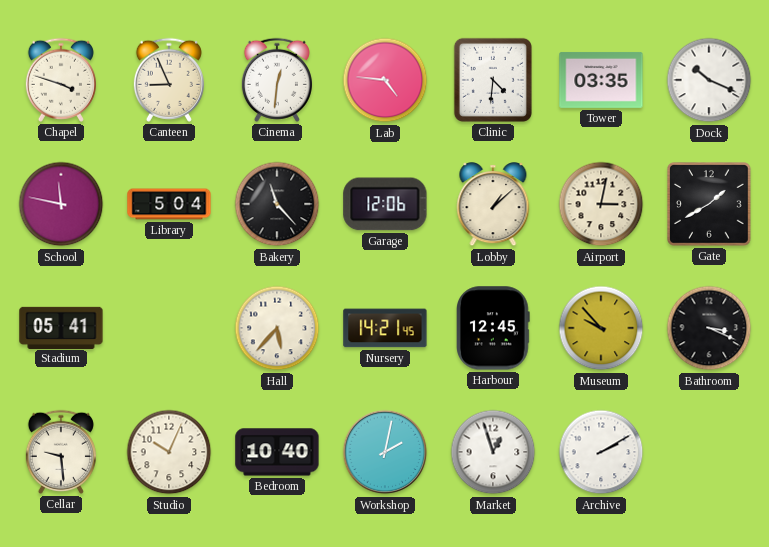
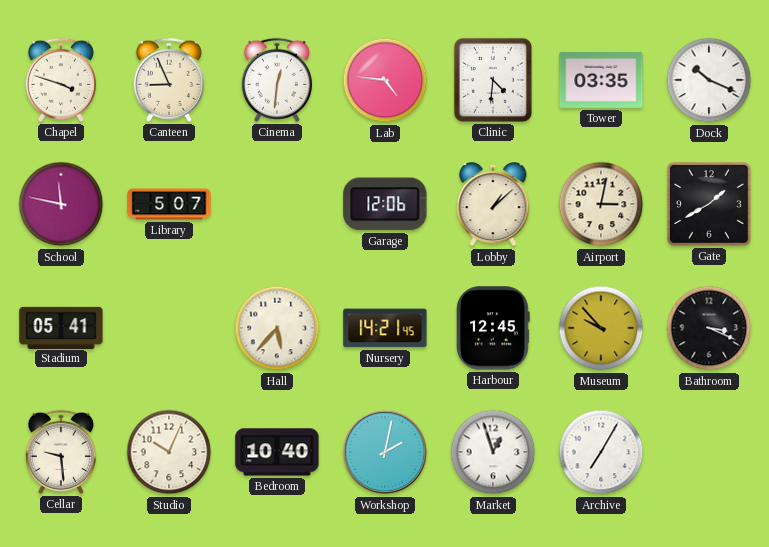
Library: 5:04 -> 5:07 (169, 204)
Bakery: 11:23 -> none (277, 204)
Archive: 2:10 -> 7:05 (601, 452)
